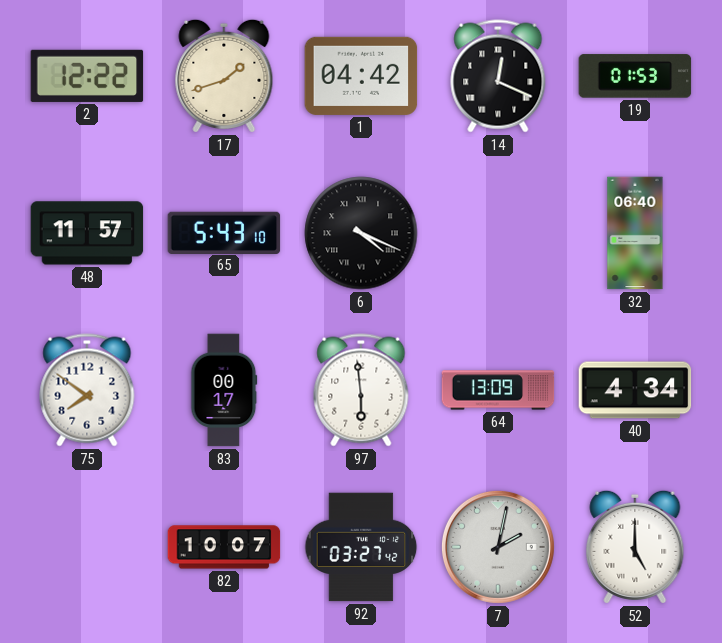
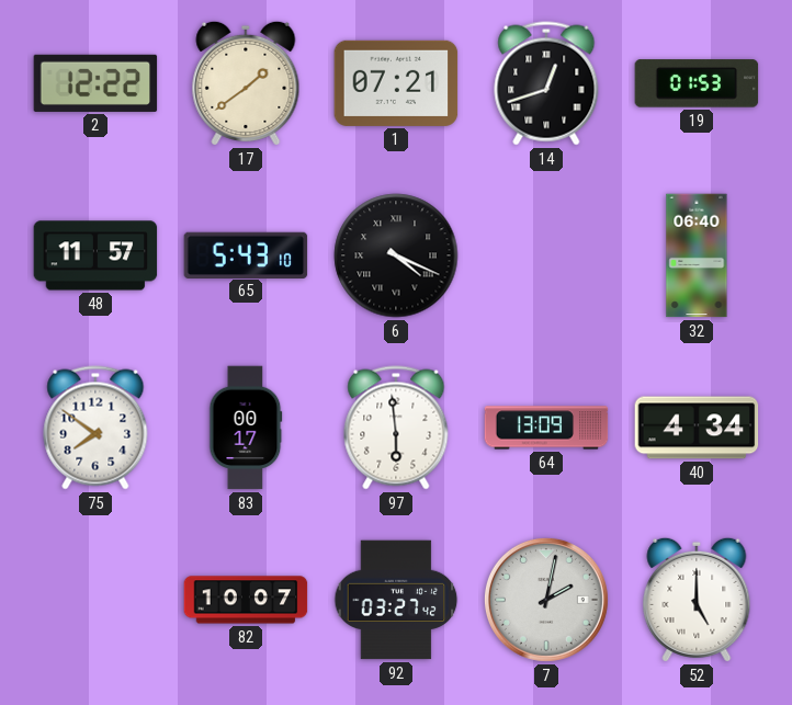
17: 1:42 -> 1:39 (246, 83)
1: 04:42 -> 07:21 (396, 83)
14: 12:19 -> 12:42 (546, 83)
